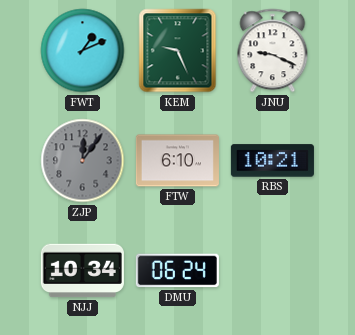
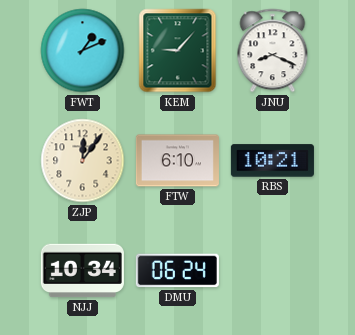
KEM: 9:26 -> 9:07 (178, 51)
JNU: 9:19 -> 8:19 (273, 51)
ZJP dial: grey -> cream (83, 161)
